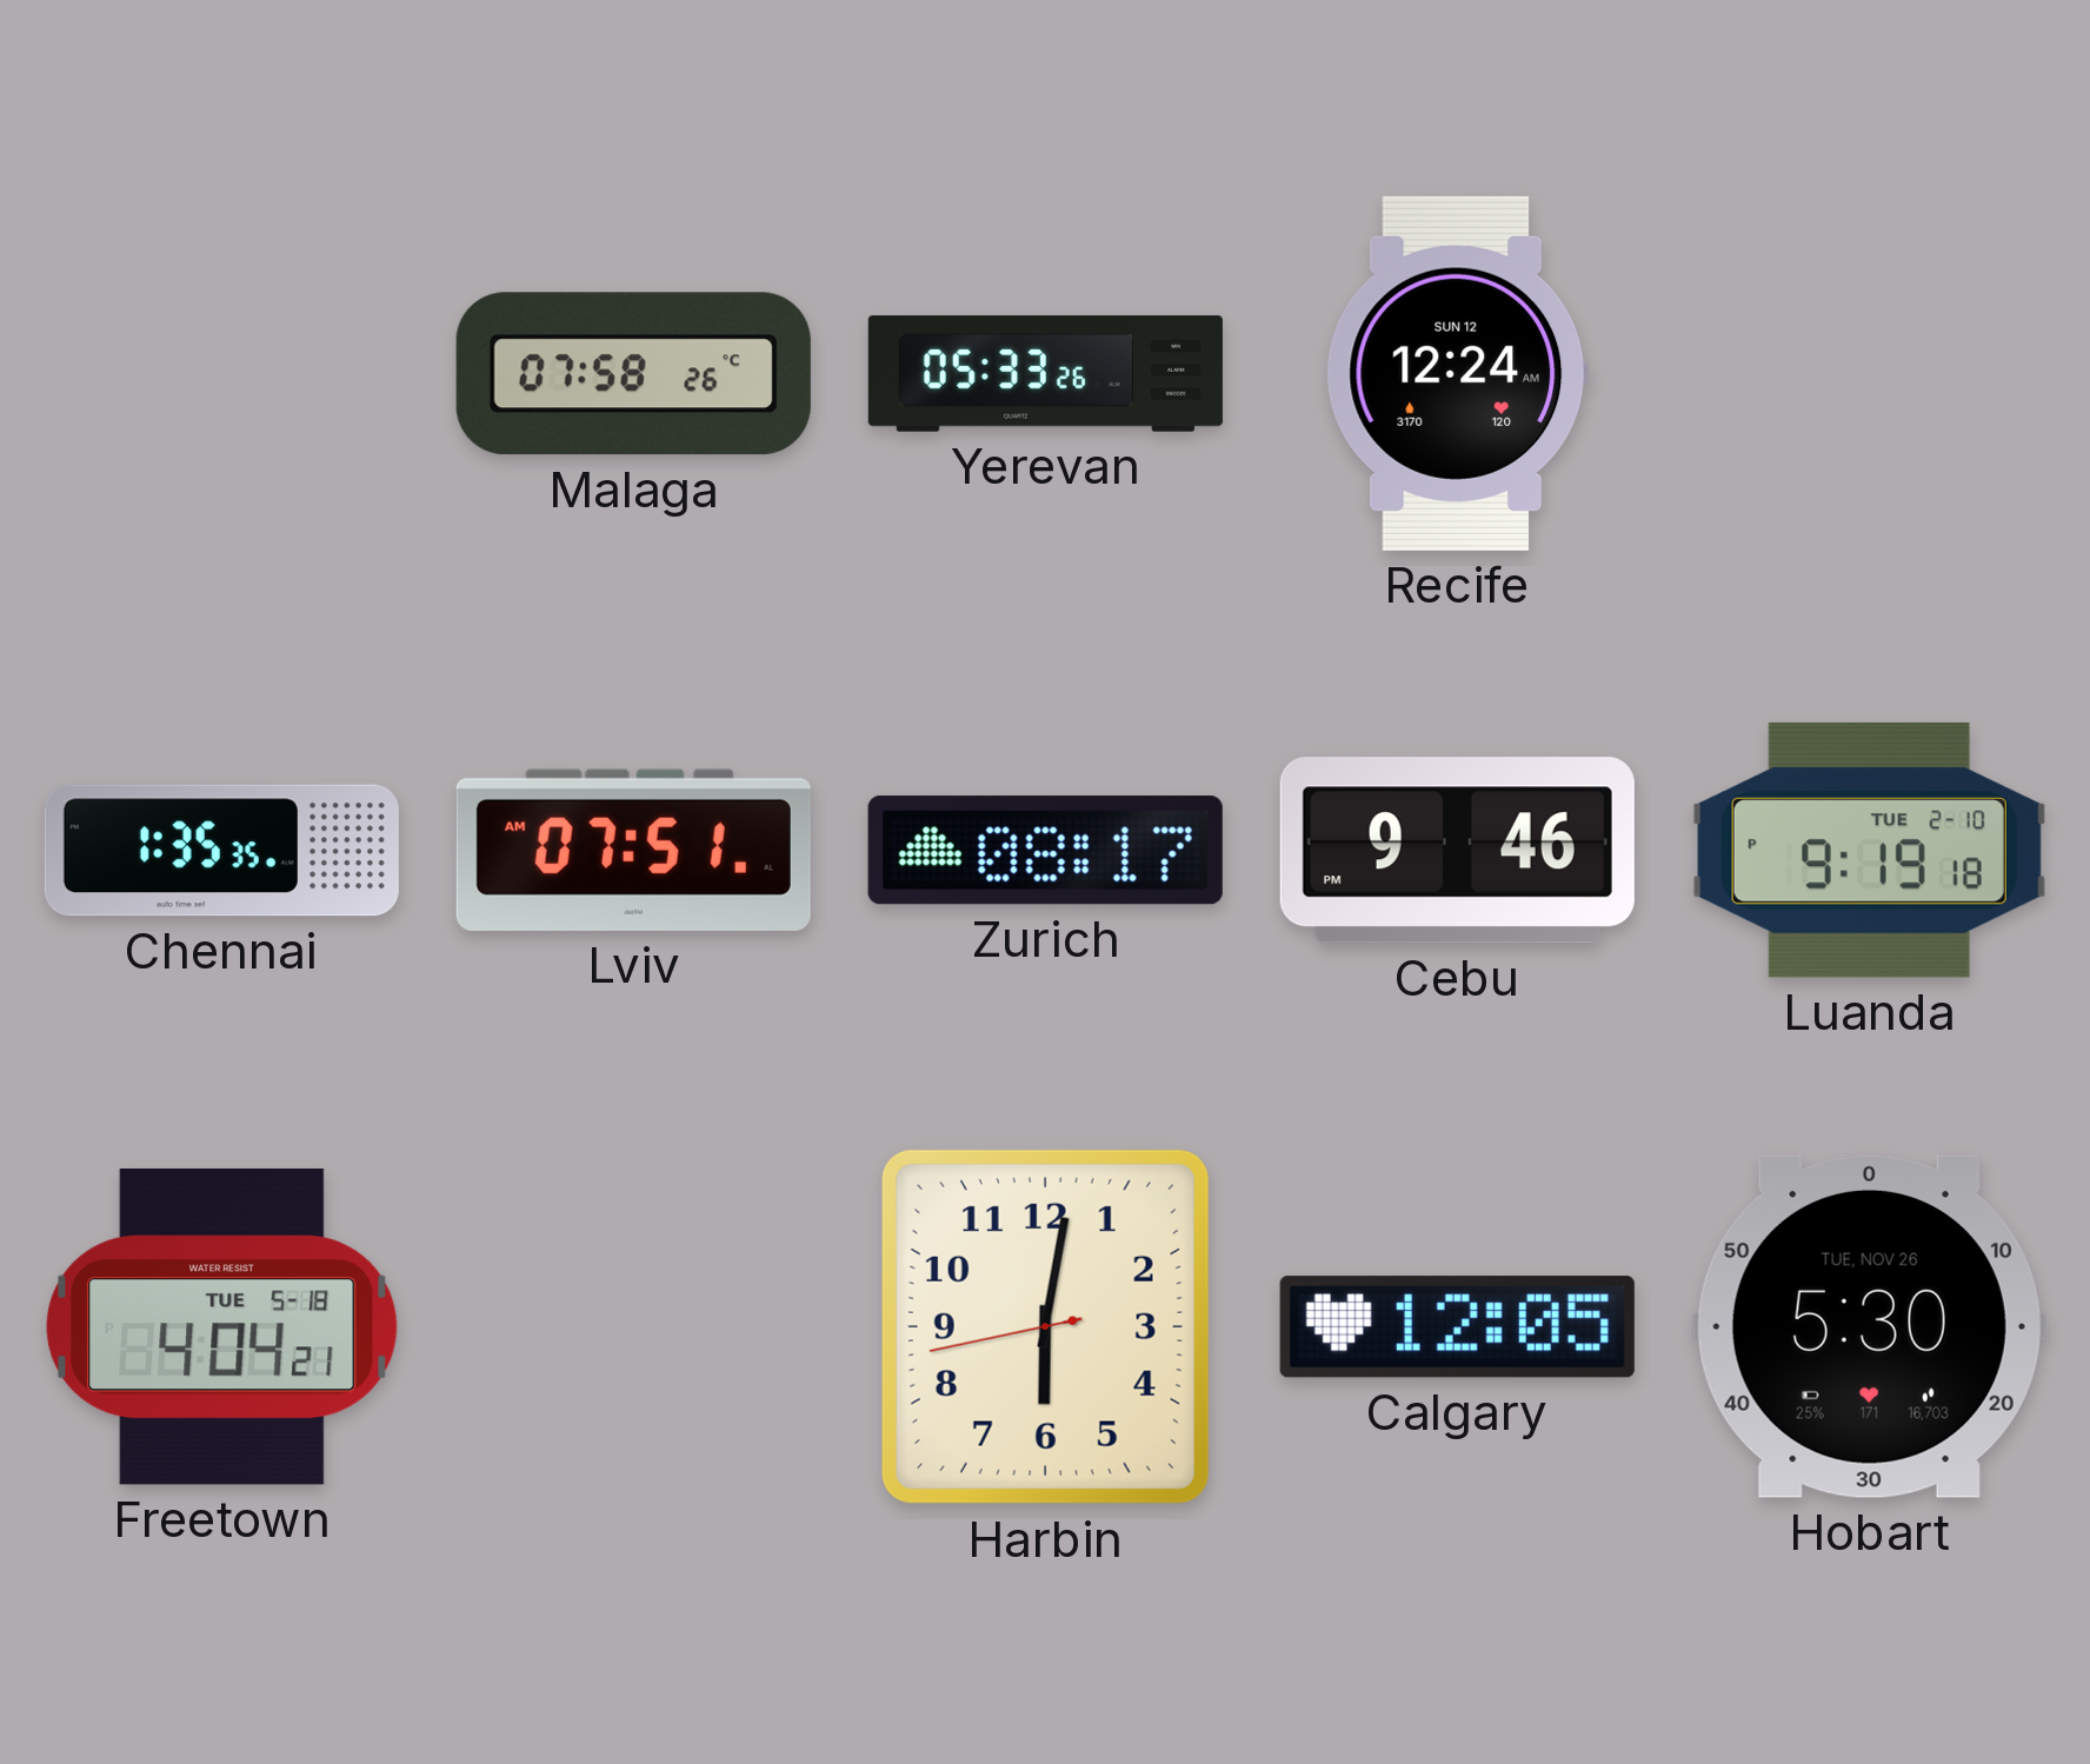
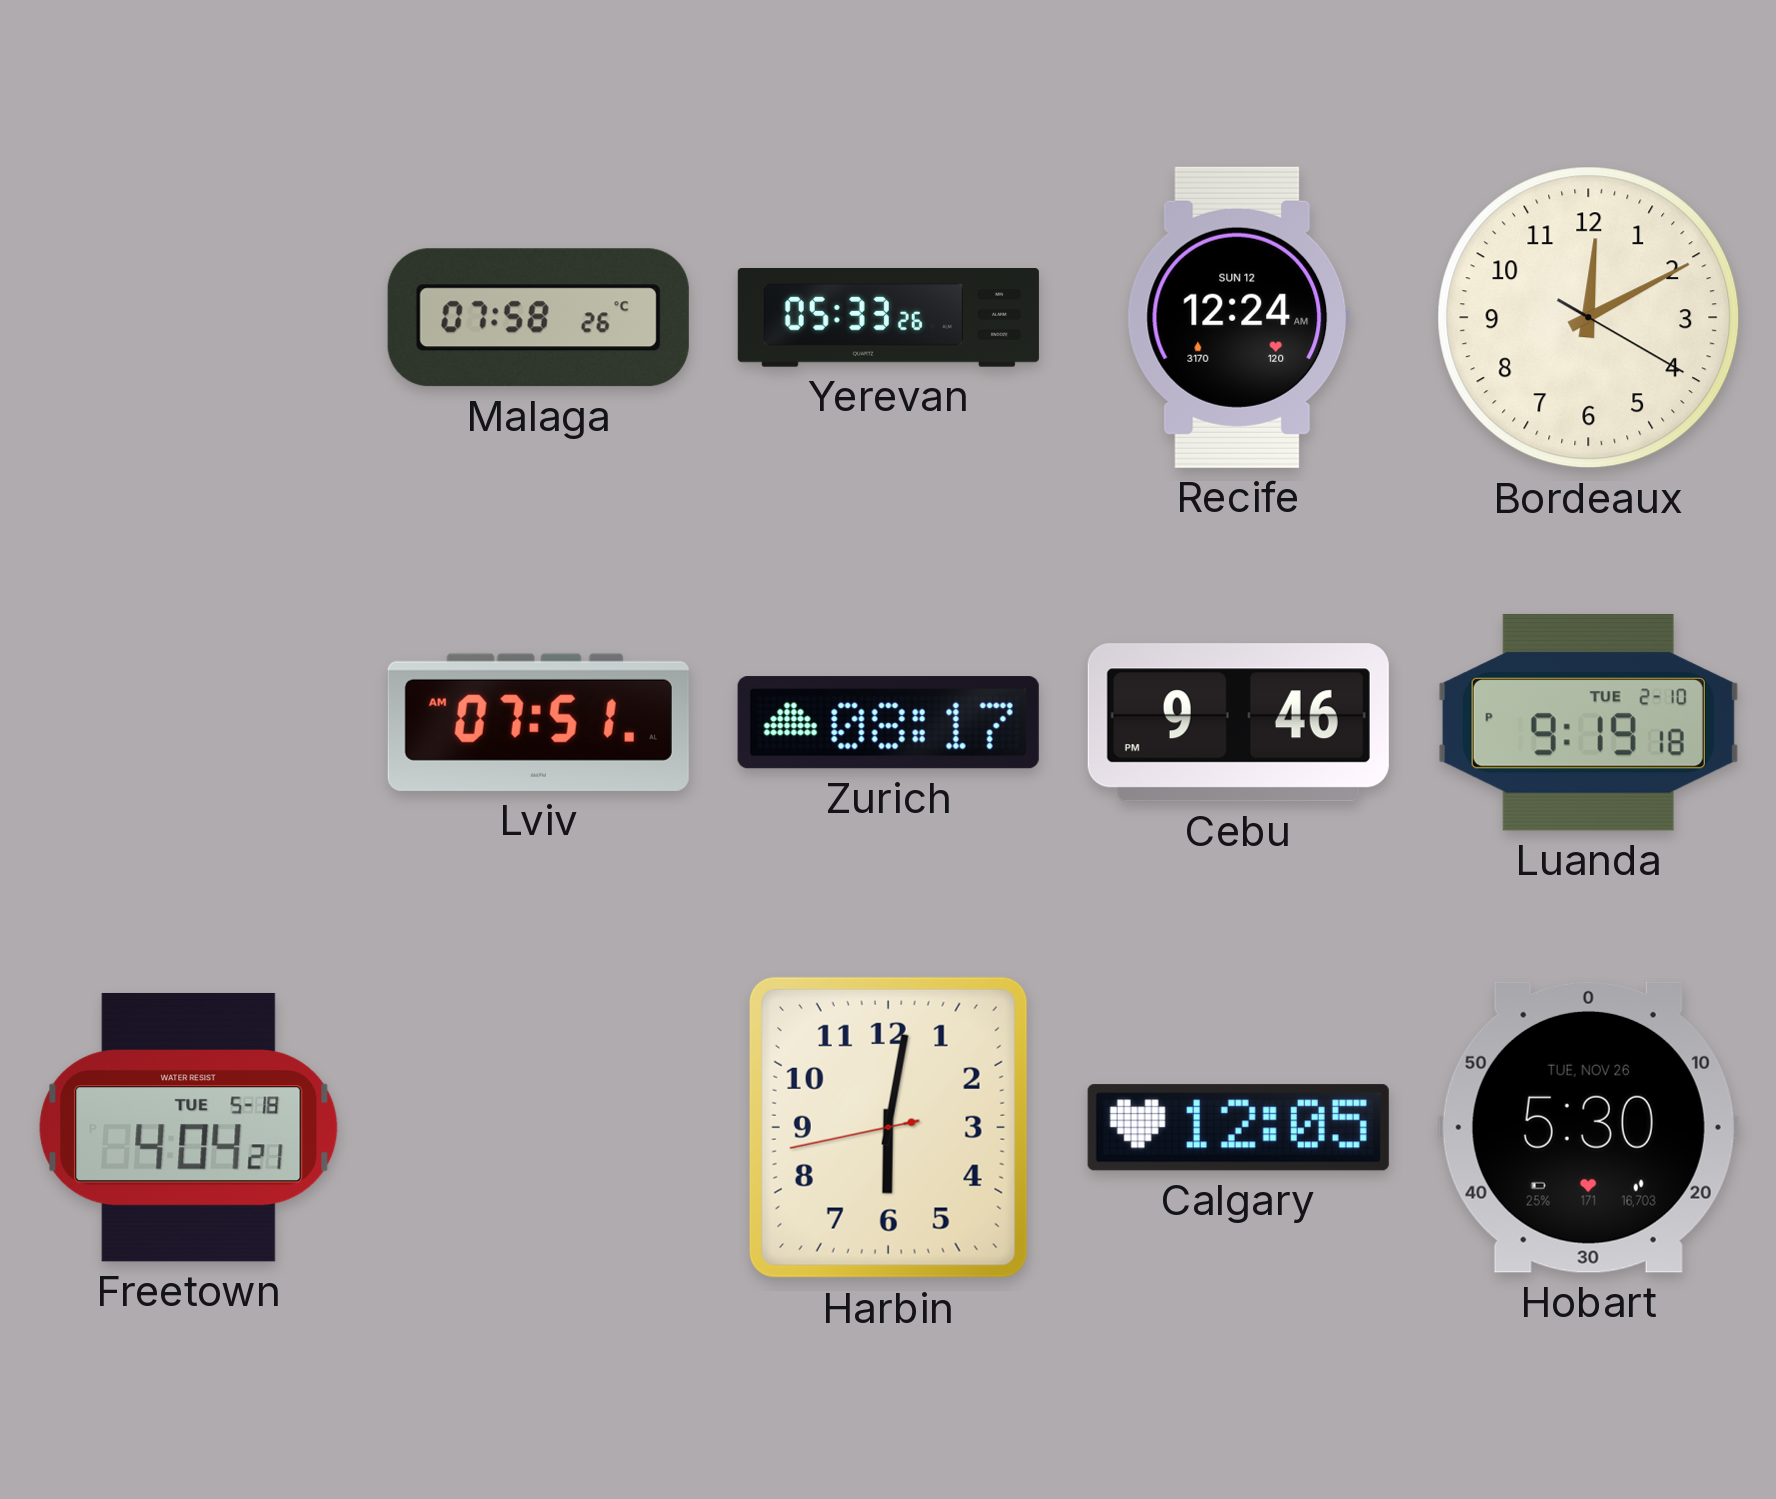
Bordeaux: none -> 12:10 (1589, 318)
Chennai: 1:35 -> none (221, 851)
